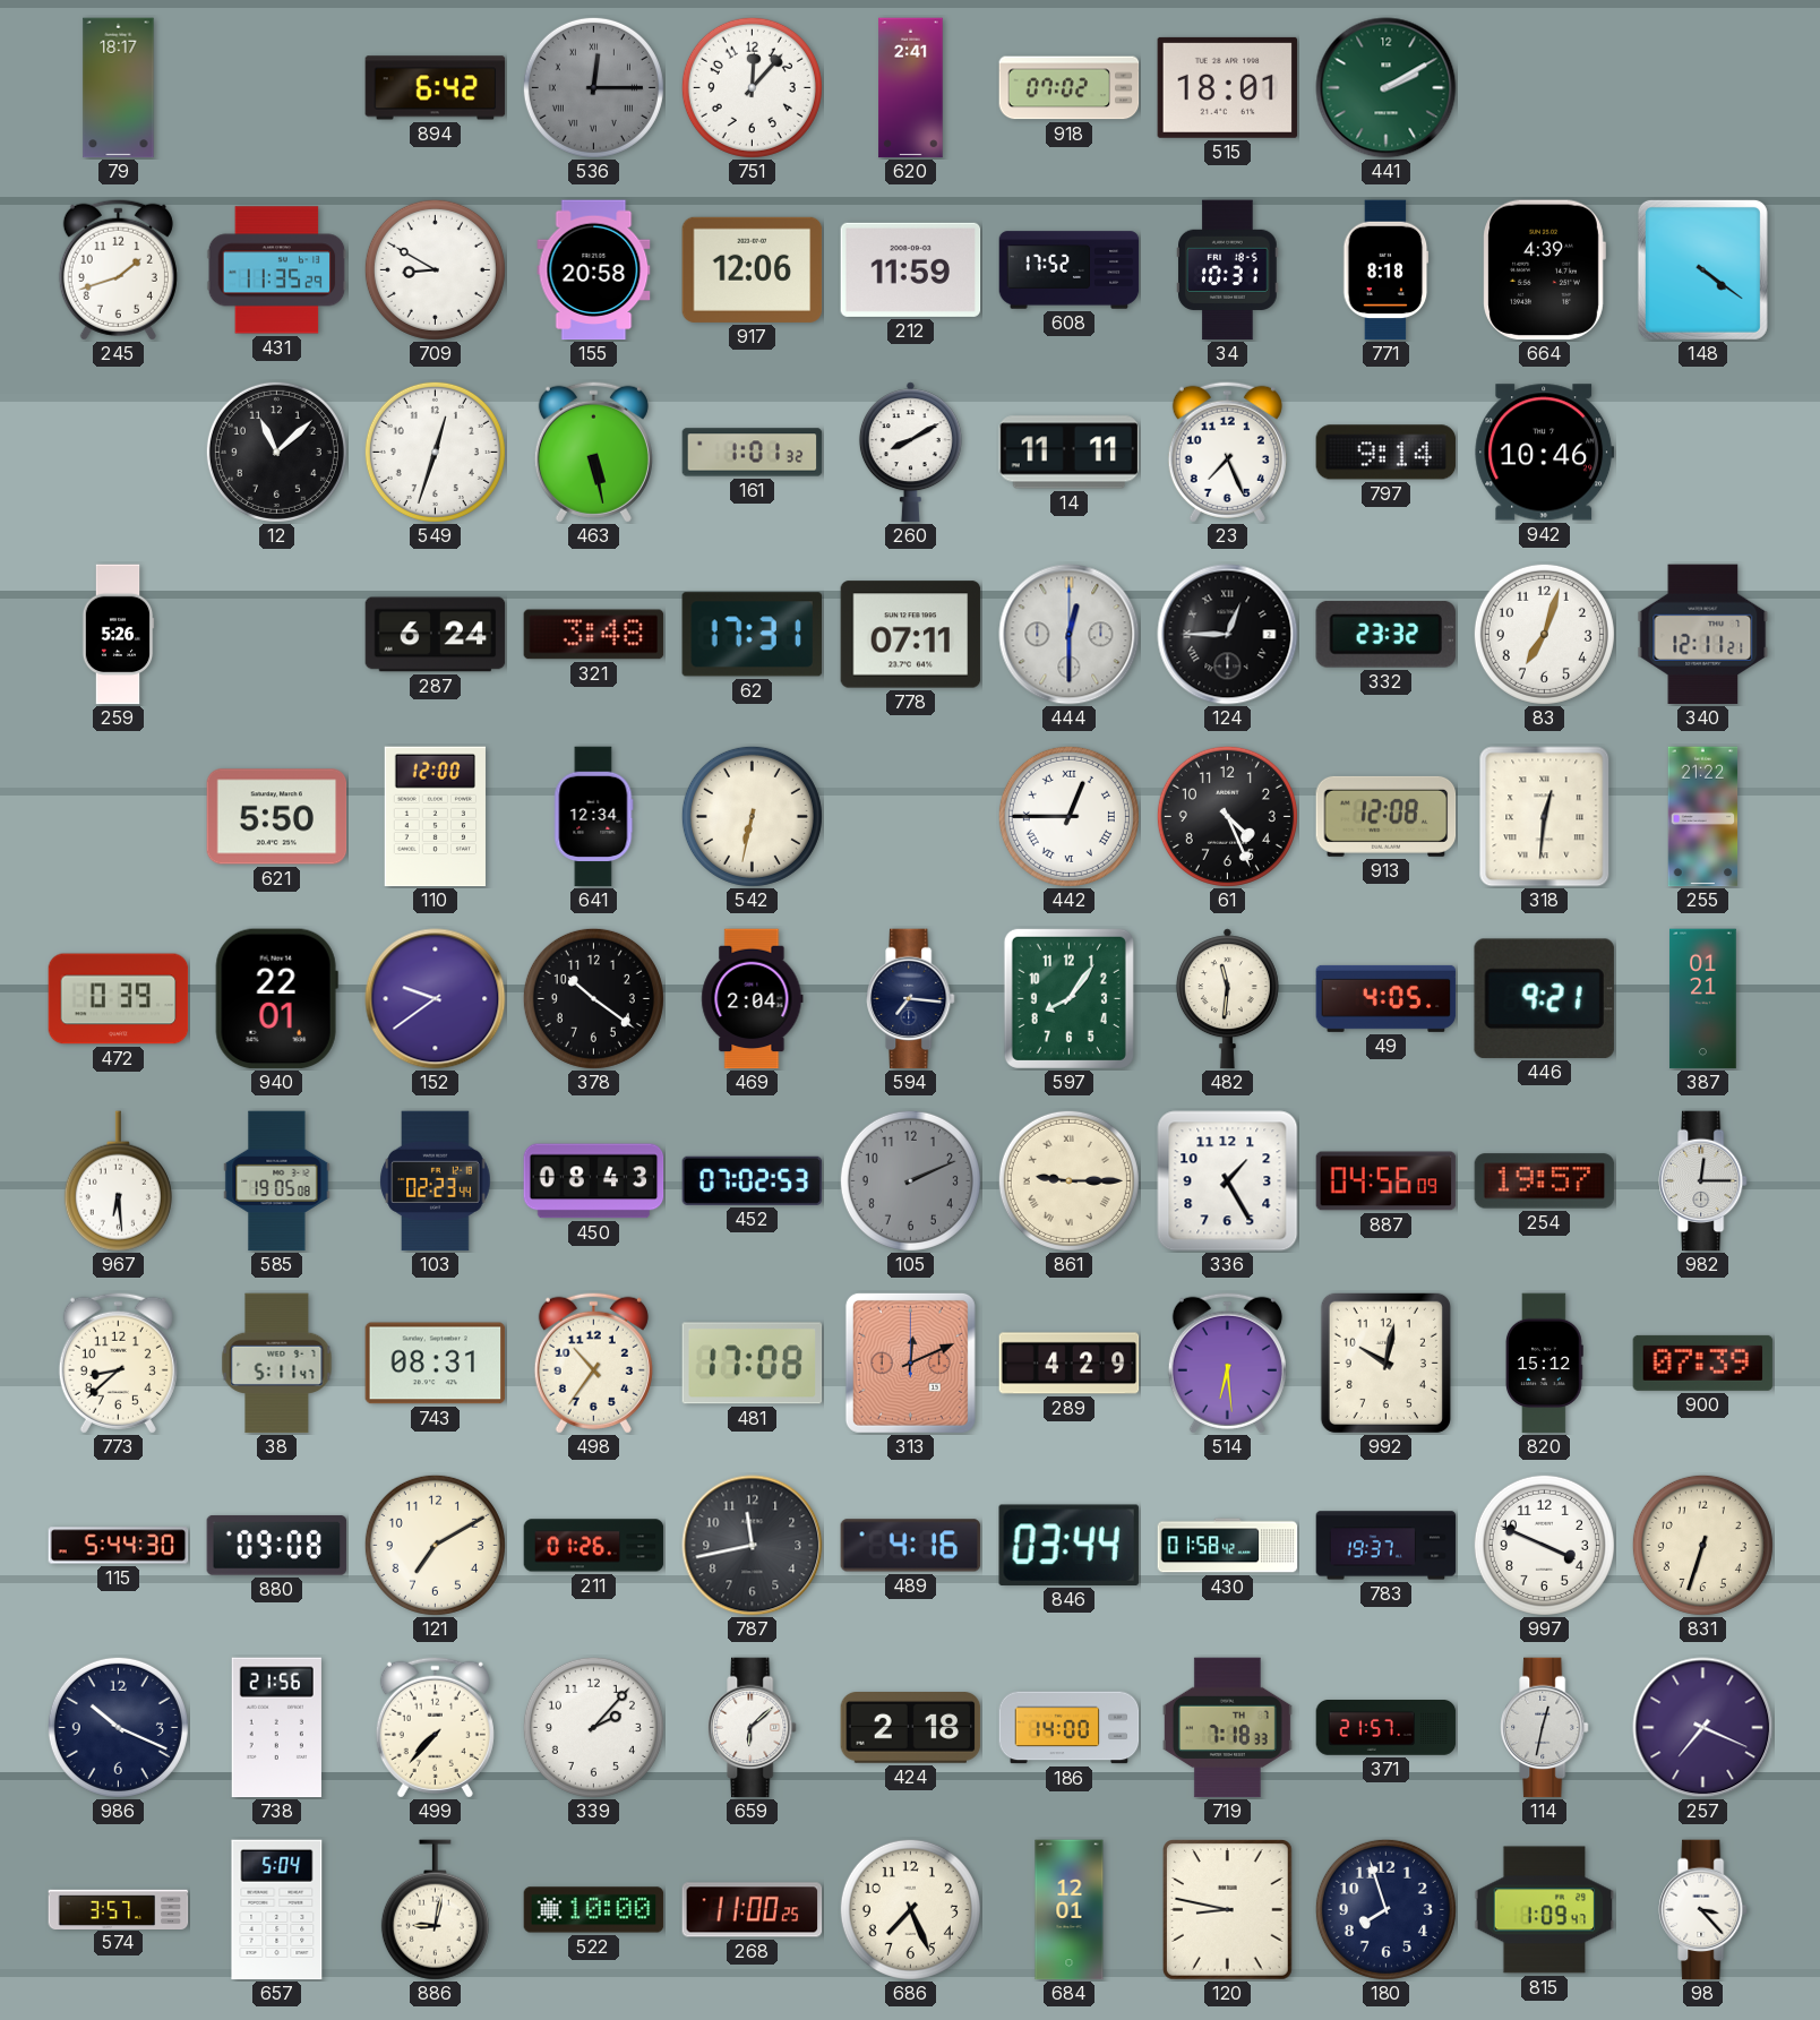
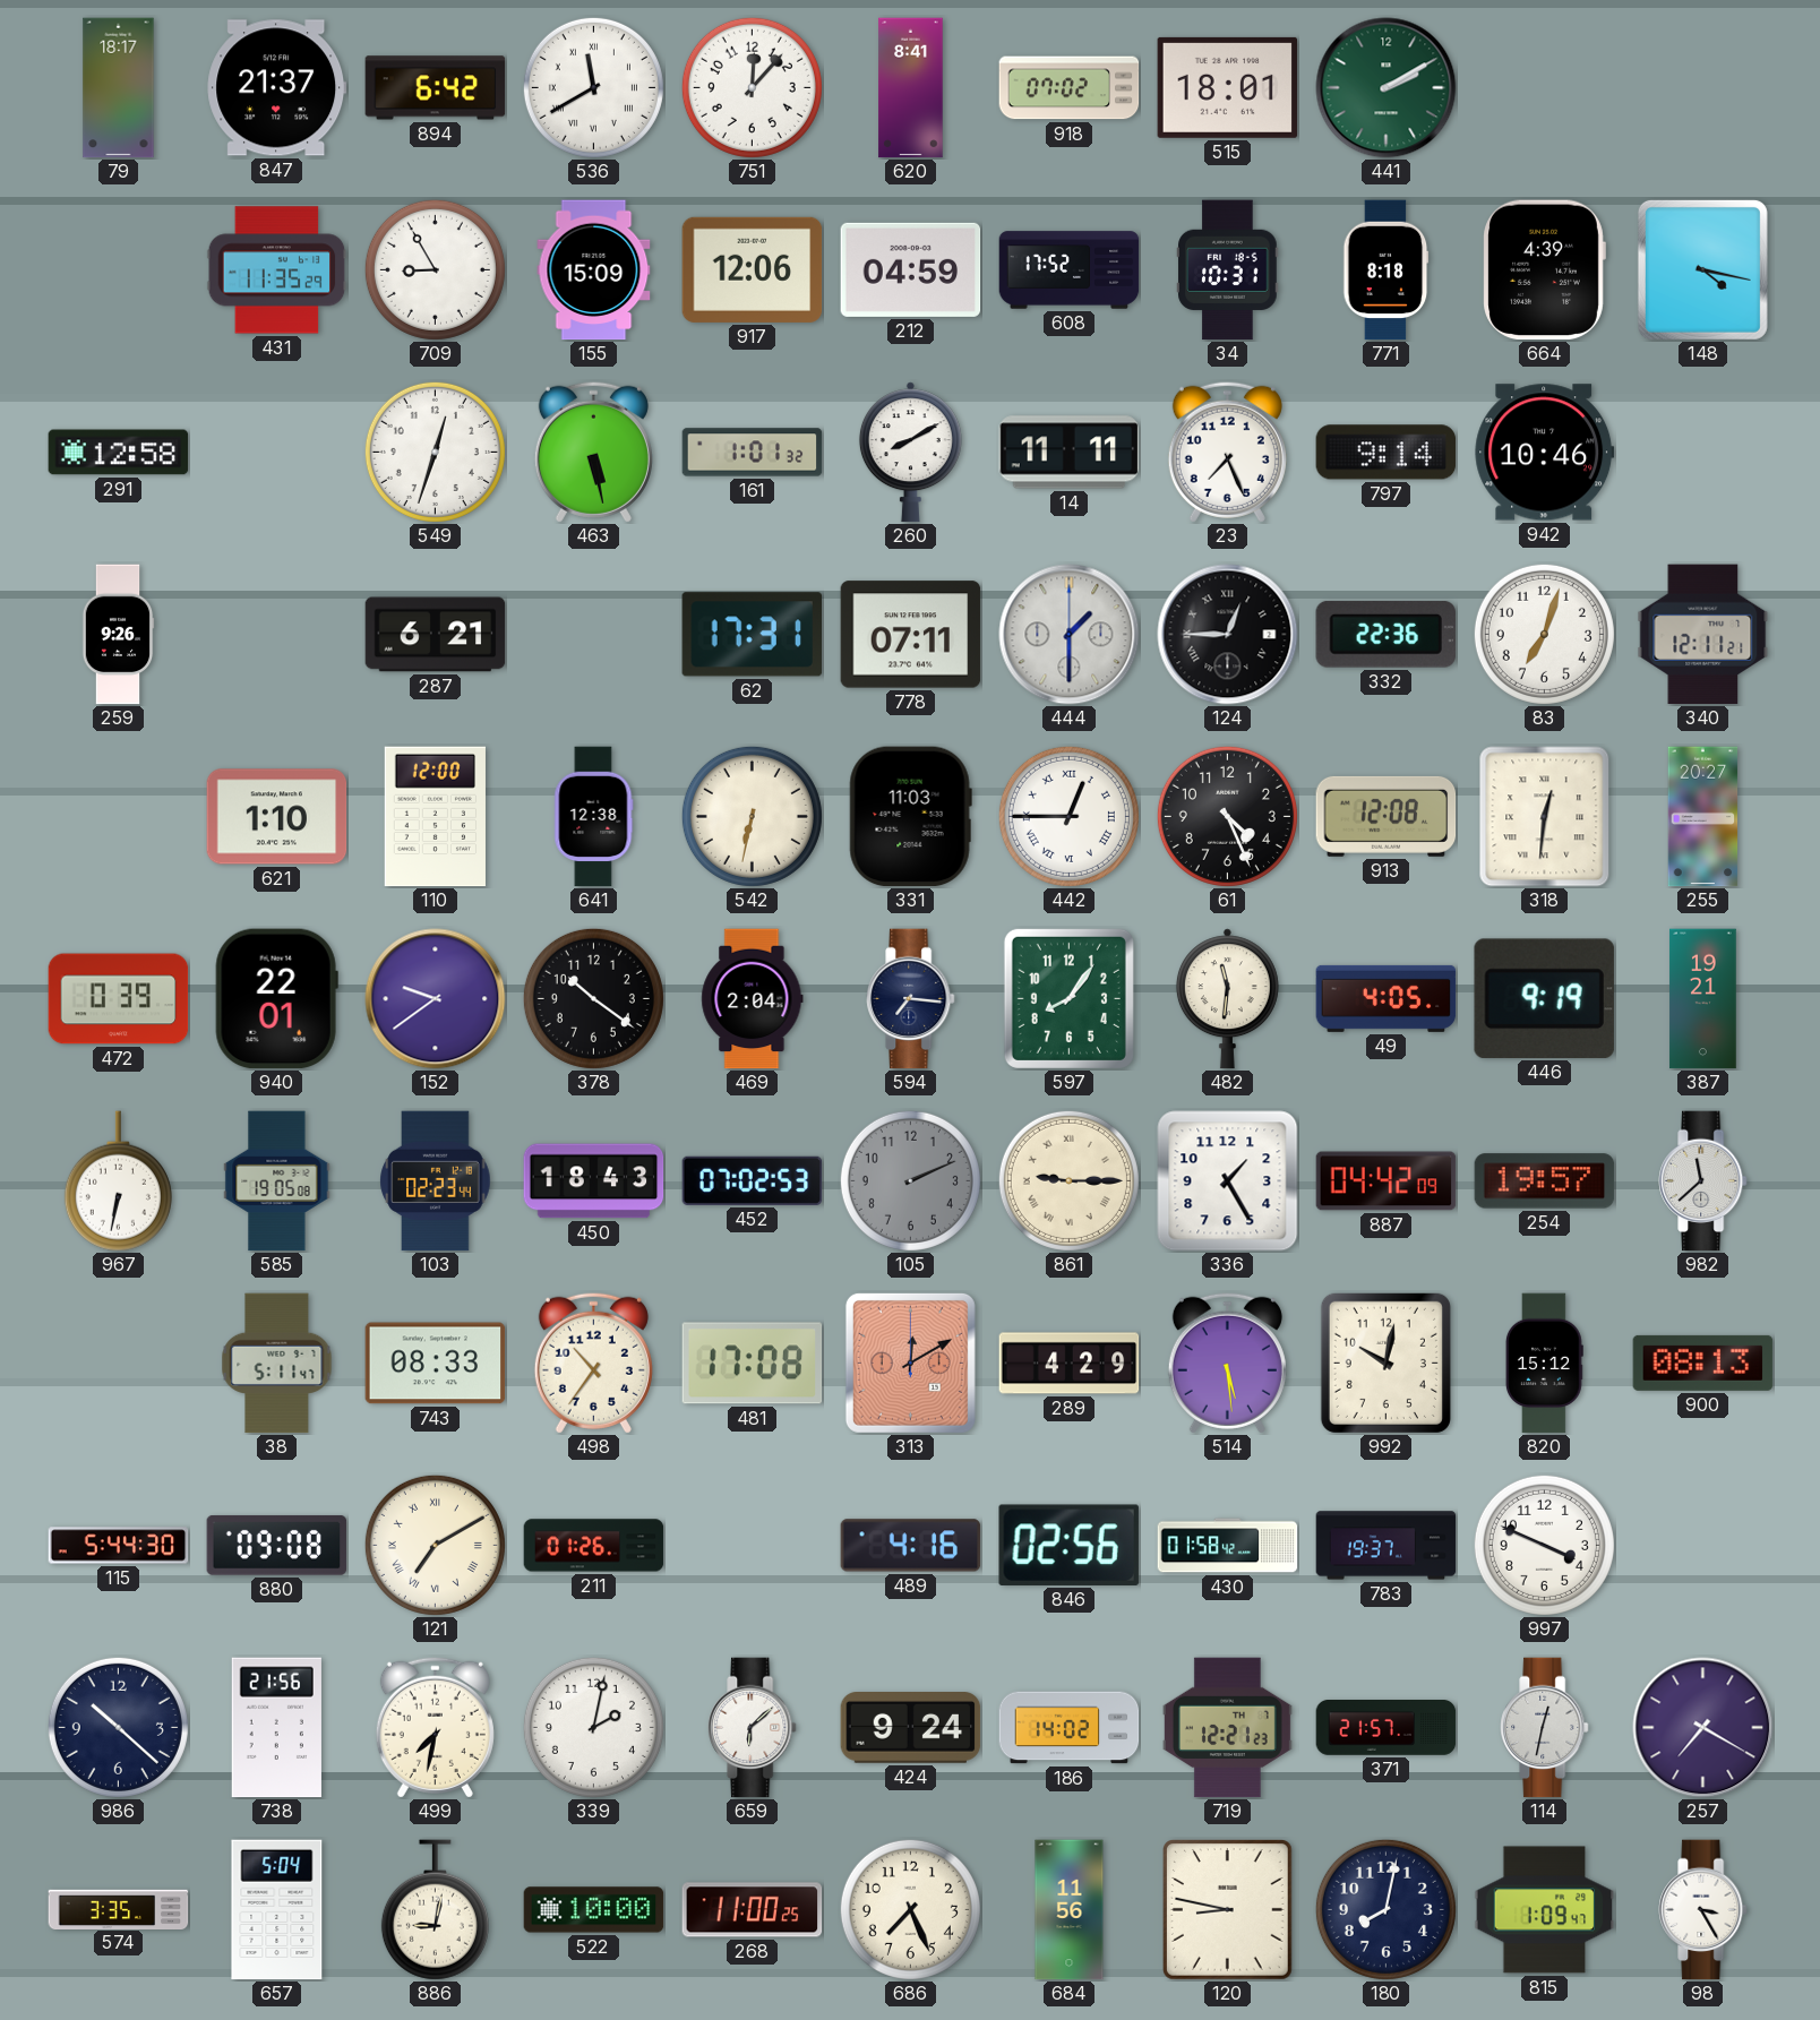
847: none -> 21:37 (277, 88)
536: 12:15 -> 11:40 (593, 87)
536 dial: grey -> white (593, 87)
620: 2:41 -> 8:41 (911, 88)
245: 1:42 -> none (118, 269)
709: 8:50 -> 8:55 (435, 269)
155: 20:58 -> 15:09 (594, 270)
212: 11:59 -> 04:59 (911, 269)
148: 4:21 -> 4:17 (1702, 269)
291: none -> 12:58 (119, 453)
12: 11:08 -> none (276, 452)
259: 5:26 -> 9:26 (118, 635)
287: 6:24 -> 6:21 (436, 635)
321: 3:48 -> none (594, 635)
444: 12:30 -> 1:30 (1070, 635)
332: 23:32 -> 22:36 (1385, 634)
621: 5:50 -> 1:10 (277, 817)
641: 12:34 -> 12:38 (594, 817)
331: none -> 11:03 (910, 817)
255: 21:22 -> 20:27 (1703, 817)
446: 9:21 -> 9:19 (1544, 998)
387: 01:21 -> 19:21 (1703, 999)
967: 6:29 -> 6:32 (118, 1181)
450: 08:43 -> 18:43 (594, 1181)
887: 04:56 -> 04:42 (1387, 1181)
982: 12:15 -> 11:38 (1703, 1181)
773: 8:38 -> none (118, 1363)
743: 08:31 -> 08:33 (436, 1364)
313: 12:11 -> 12:10 (910, 1363)
514: 6:29 -> 5:29 (1227, 1363)
900: 07:39 -> 08:13 (1703, 1363)
121 numerals: Arabic -> Roman (435, 1545)
787: 11:43 -> none (753, 1546)
846: 03:44 -> 02:56 (1068, 1545)
831: 6:33 -> none (1702, 1545)
986: 10:19 -> 10:22 (118, 1727)
499: 7:37 -> 7:32 (435, 1727)
339: 2:07 -> 2:02 (593, 1727)
424: 2:18 -> 9:24 (911, 1728)
186: 14:00 -> 14:02 (1070, 1728)
719: 7:18 -> 12:21 (1227, 1728)
257: 7:19 -> 7:20 (1703, 1728)
574: 3:57 -> 3:35 (119, 1909)
684: 12:01 -> 11:56 (1070, 1910)
180: 7:57 -> 8:02 (1385, 1909)
98: 3:23 -> 3:25 (1703, 1910)
